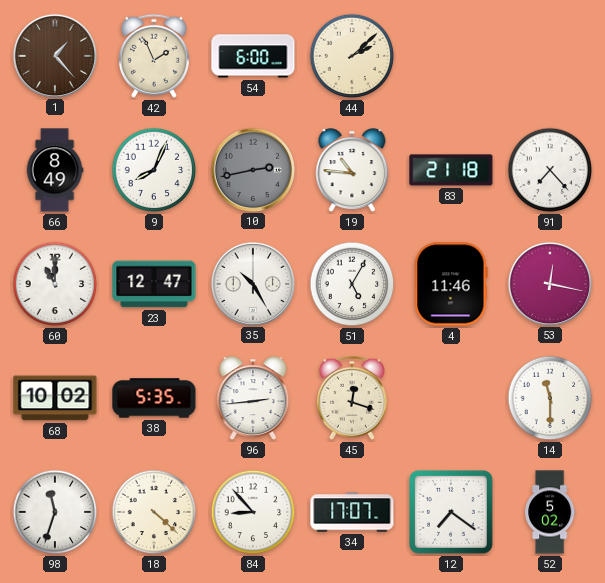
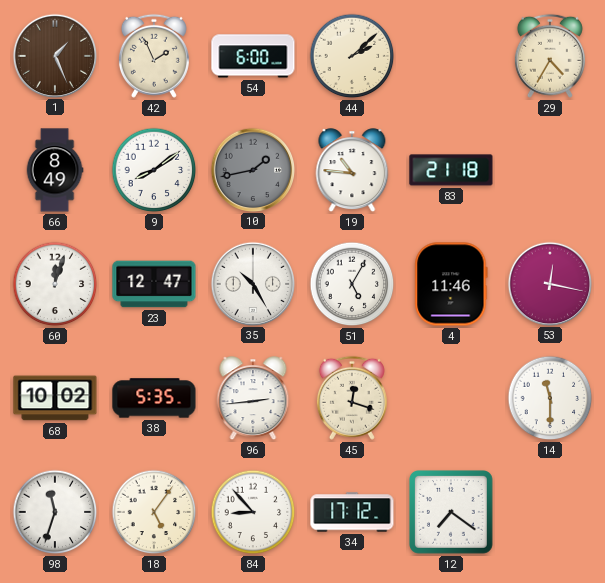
1: 1:23 -> 1:26 (54, 55)
29: none -> 4:35 (550, 56)
9: 8:04 -> 8:09 (154, 170)
10: 2:43 -> 1:43 (252, 169)
91: 7:23 -> none (550, 170)
60: 11:00 -> 12:03 (55, 284)
18: 4:22 -> 5:06 (154, 512)
34: 17:07 -> 17:12 (352, 512)
52: 5:02 -> none (550, 512)
